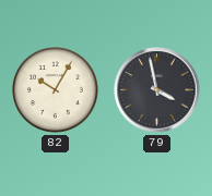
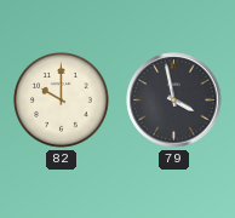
82: 10:05 -> 10:00 (62, 101)
